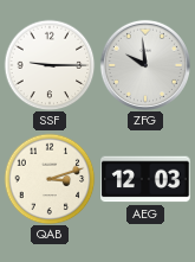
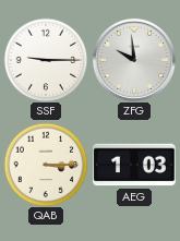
QAB: 3:12 -> 3:15 (46, 165)
AEG: 12:03 -> 1:03 (134, 165)
